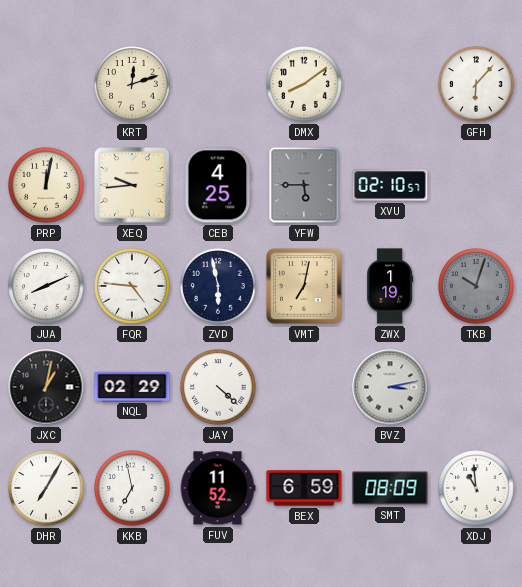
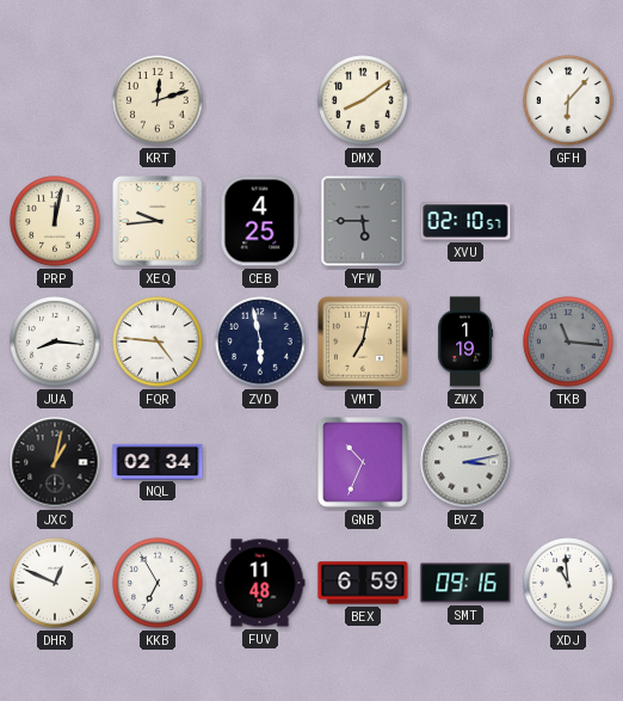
JUA: 8:11 -> 8:16 (55, 342)
TKB: 10:03 -> 11:16 (568, 342)
NQL: 02:29 -> 02:34 (158, 461)
JAY: 4:22 -> none (218, 387)
GNB: none -> 10:34 (364, 463)
DHR: 7:05 -> 12:49 (55, 583)
KKB: 6:58 -> 6:55 (158, 583)
FUV: 11:52 -> 11:48 (260, 583)
SMT: 08:09 -> 09:16 (465, 583)
